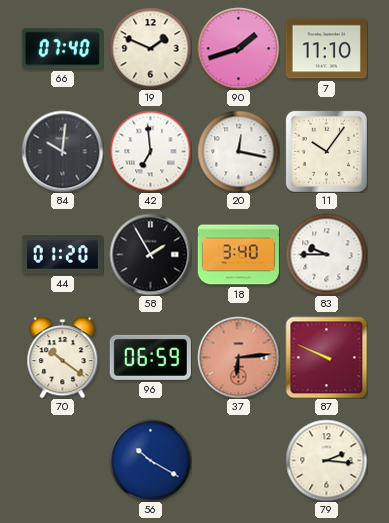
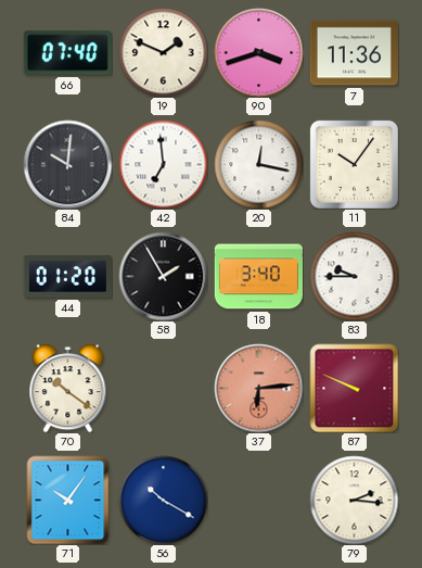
90: 1:42 -> 3:42 (258, 52)
7: 11:10 -> 11:36 (354, 53)
96: 06:59 -> none (150, 357)
71: none -> 10:06 (68, 500)
